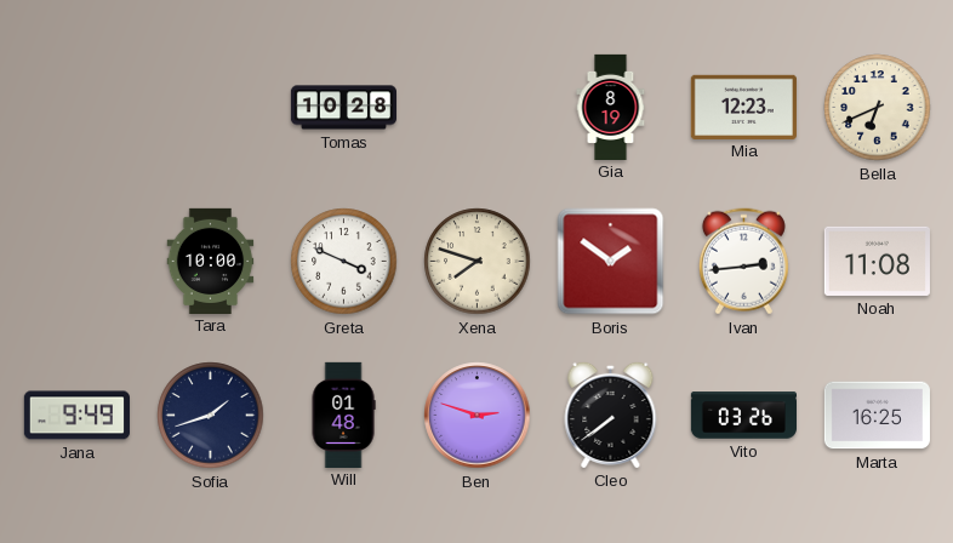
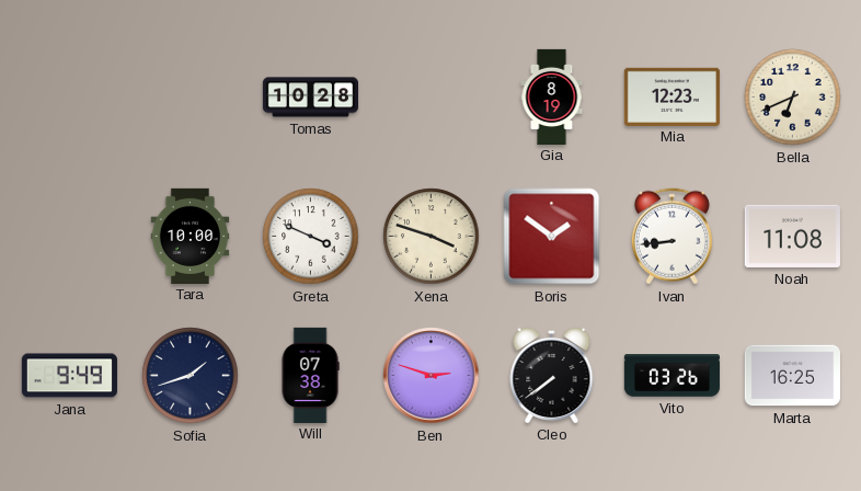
Xena: 7:48 -> 3:48 (432, 237)
Ivan: 2:44 -> 8:44 (671, 237)
Will: 01:48 -> 07:38 (310, 375)
